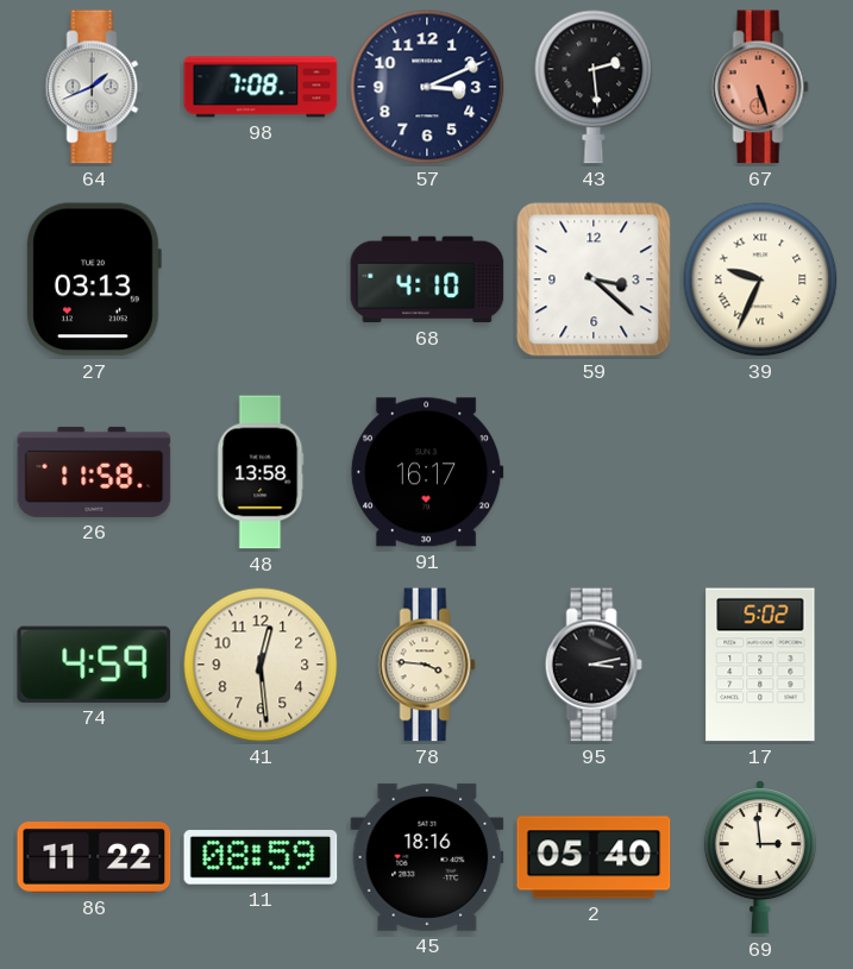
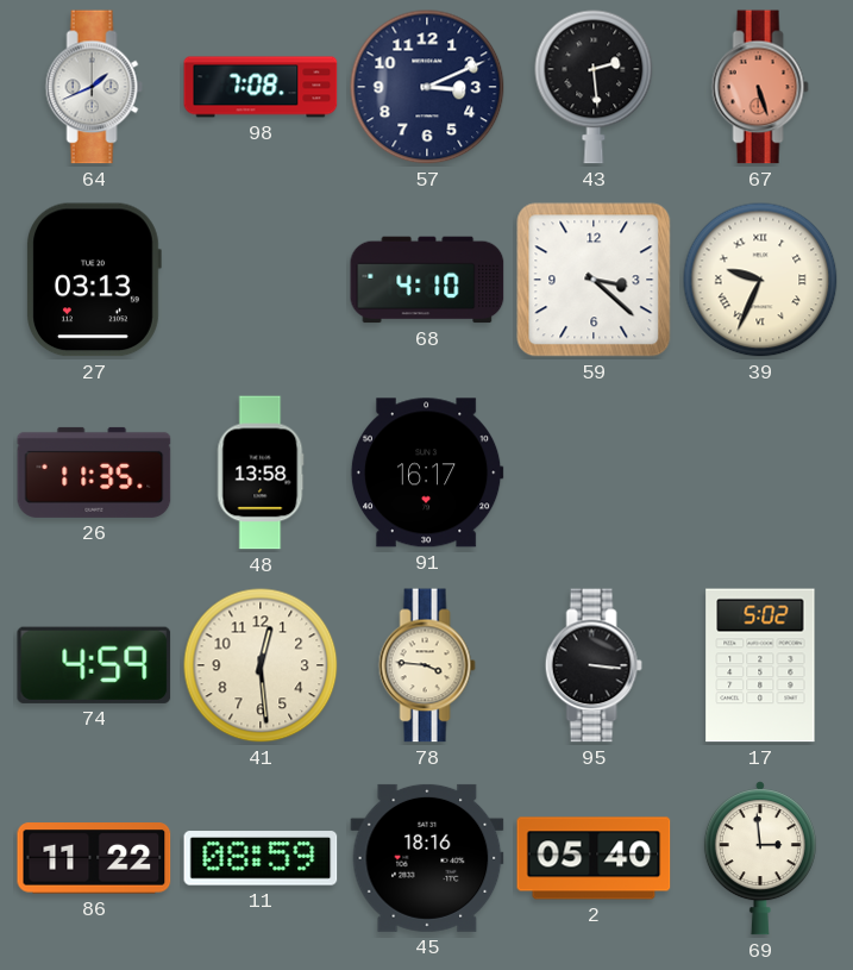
26: 11:58 -> 11:35 (94, 473)
95: 3:13 -> 3:16 (594, 665)
